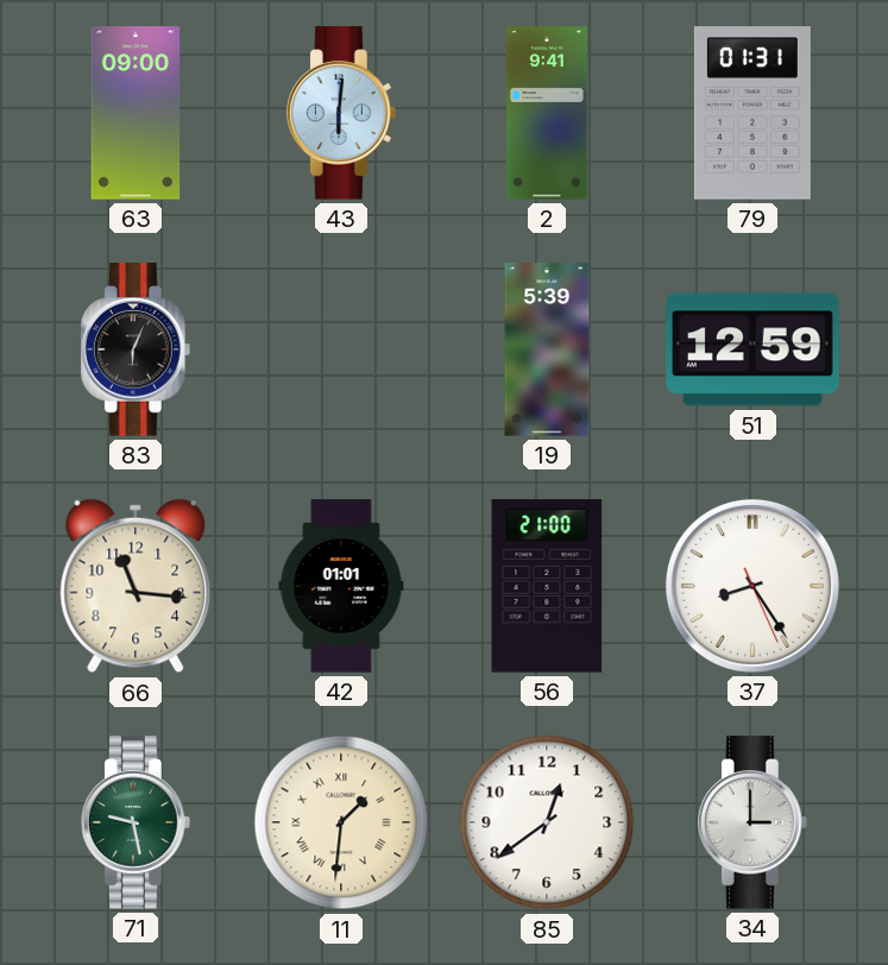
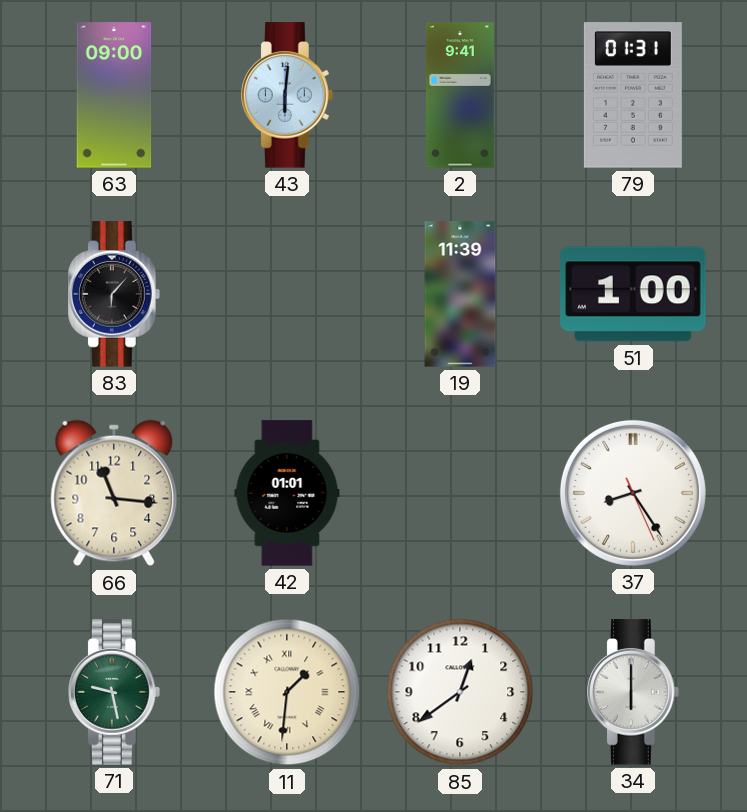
83: 6:04 -> 6:07 (115, 294)
19: 5:39 -> 11:39 (460, 294)
51: 12:59 -> 1:00 (633, 294)
56: 21:00 -> none (547, 586)
34: 3:00 -> 6:00 (634, 692)
